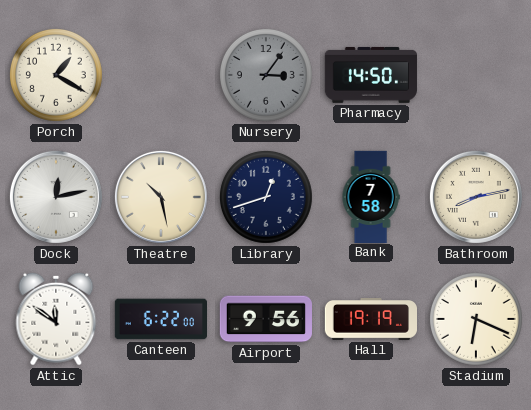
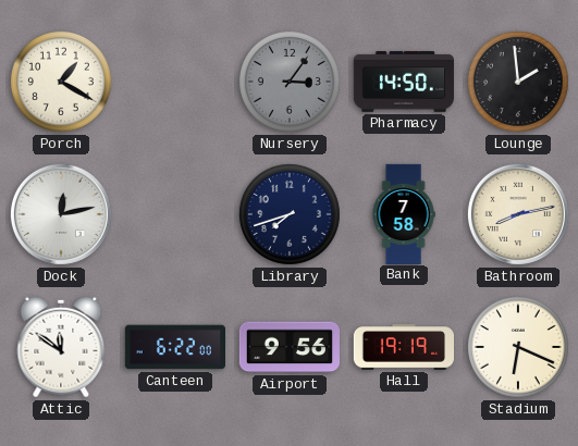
Lounge: none -> 1:59 (518, 82)
Theatre: 10:28 -> none (161, 197)
Library: 12:42 -> 7:42 (290, 214)
